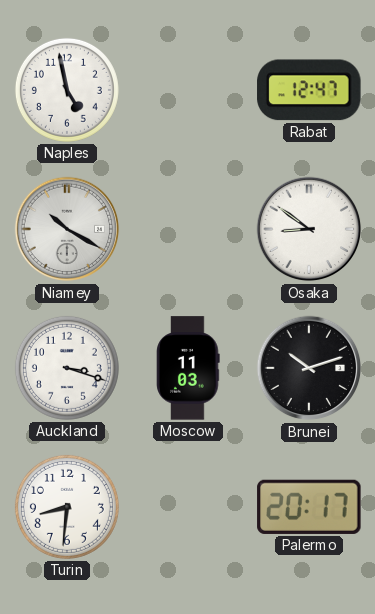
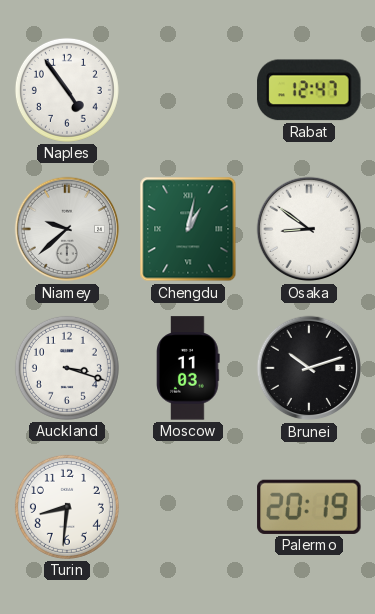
Naples: 4:58 -> 4:54 (67, 90)
Niamey: 10:20 -> 9:38 (67, 229)
Chengdu: none -> 1:02 (188, 229)
Palermo: 20:17 -> 20:19 (309, 507)
